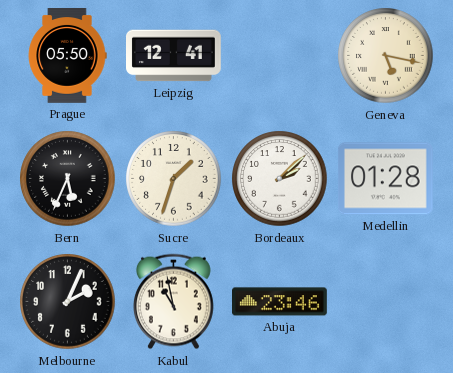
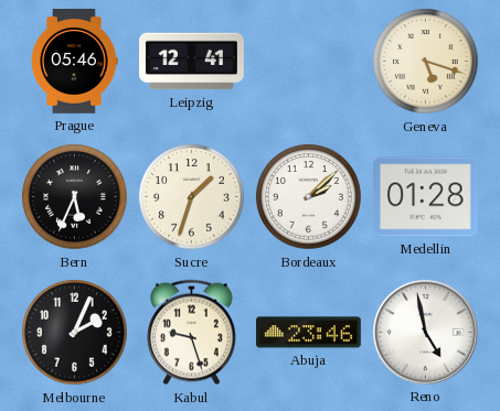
Prague: 05:50 -> 05:46 (74, 62)
Geneva: 5:17 -> 5:18 (426, 62)
Kabul: 10:58 -> 9:27 (191, 333)
Reno: none -> 4:58 (425, 332)
